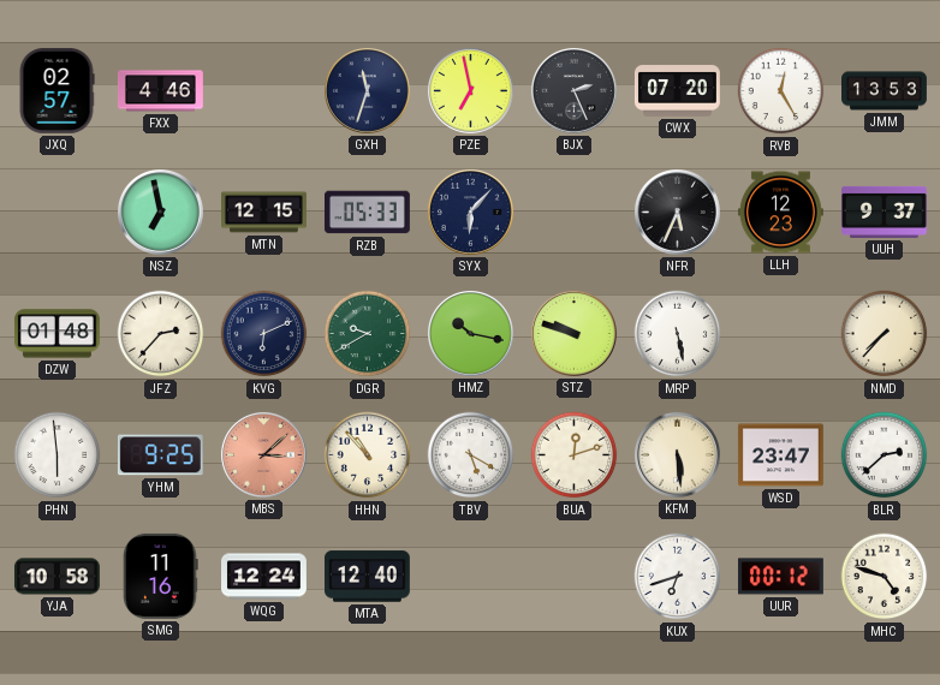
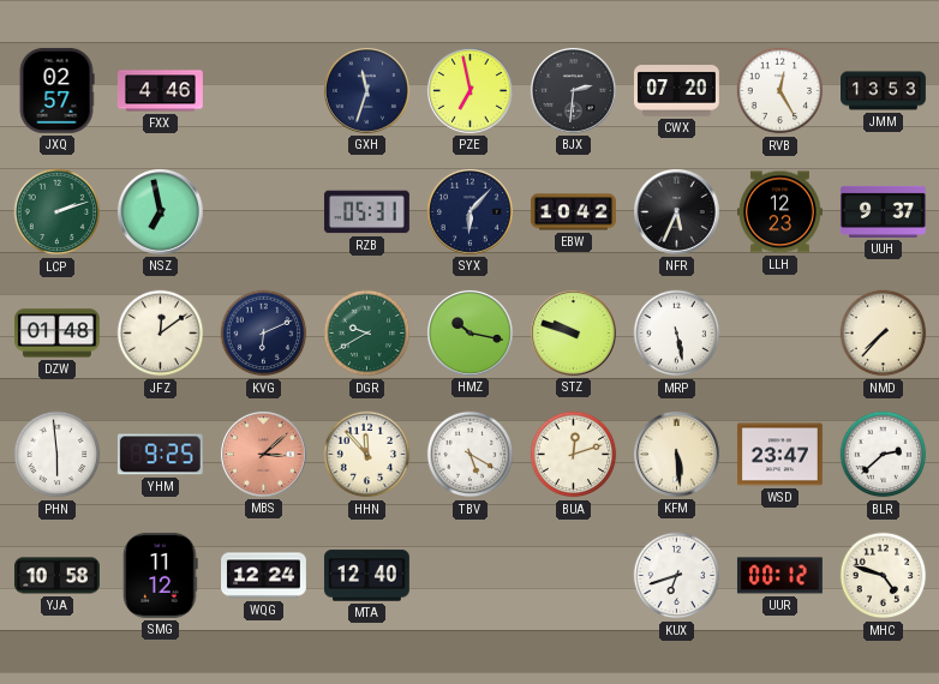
BJX: 2:26 -> 2:31 (573, 90)
LCP: none -> 2:12 (58, 212)
MTN: 12:15 -> none (264, 213)
RZB: 05:33 -> 05:31 (366, 212)
EBW: none -> 10:42 (573, 212)
JFZ: 2:37 -> 12:09 (161, 334)
HHN: 10:53 -> 11:53 (367, 455)
SMG: 11:16 -> 11:12 (161, 575)
